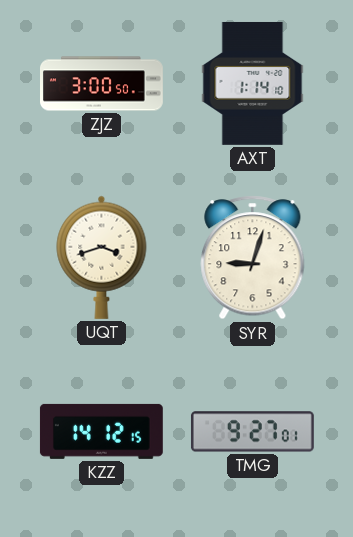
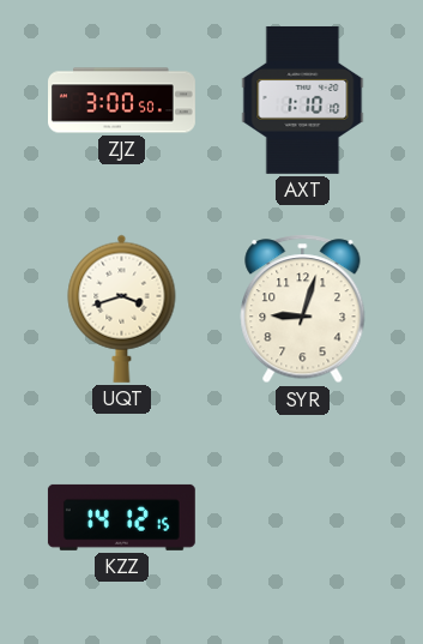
AXT: 1:14 -> 1:10 (303, 100)
TMG: 9:27 -> none (252, 432)
